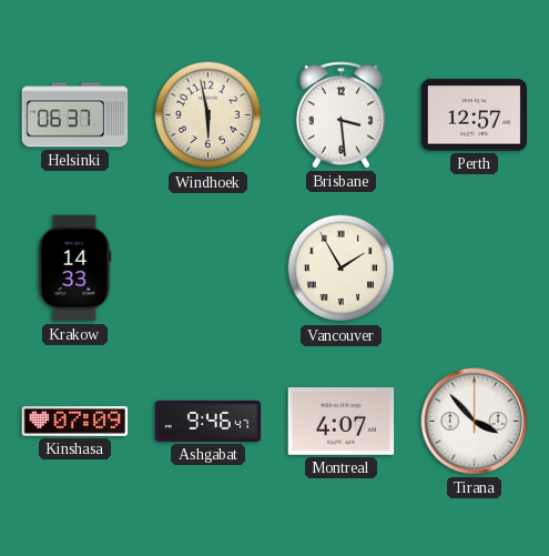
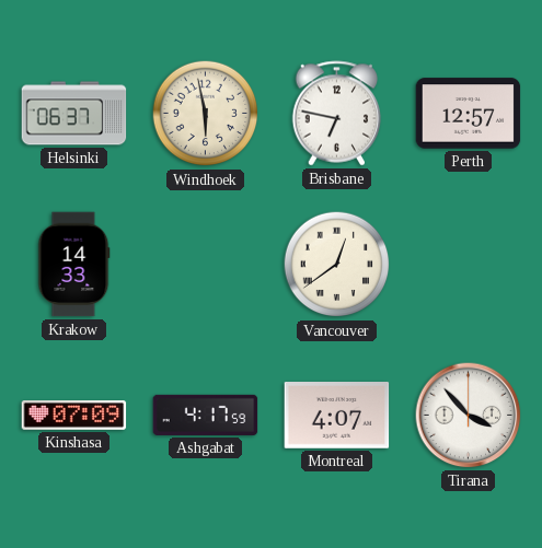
Brisbane: 3:29 -> 6:47 (337, 114)
Vancouver: 1:55 -> 12:39 (337, 265)
Ashgabat: 9:46 -> 4:17 (206, 415)
